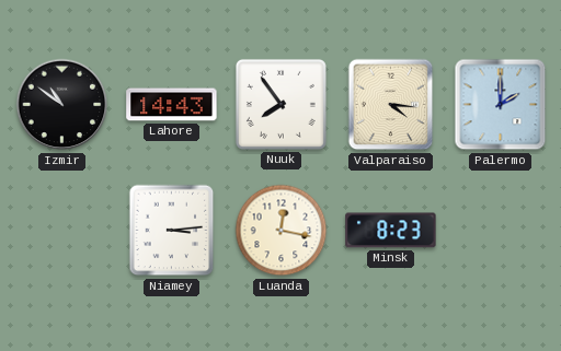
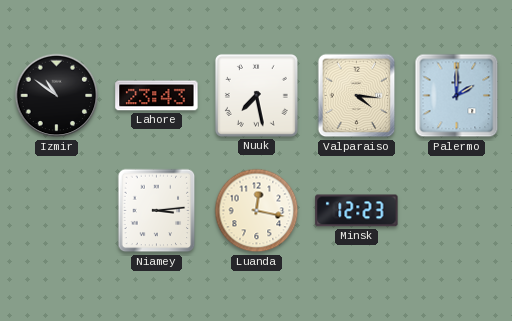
Lahore: 14:43 -> 23:43 (157, 96)
Nuuk: 7:54 -> 7:28 (256, 95)
Minsk: 8:23 -> 12:23 (357, 211)
